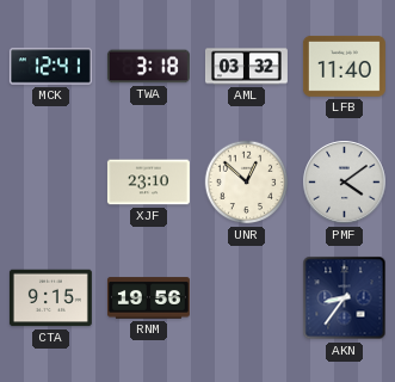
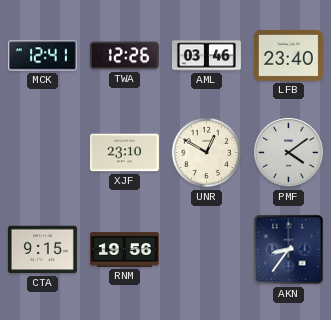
TWA: 3:18 -> 12:26 (124, 56)
AML: 03:32 -> 03:46 (206, 56)
LFB: 11:40 -> 23:40 (288, 55)
UNR: 12:52 -> 12:50 (207, 153)
